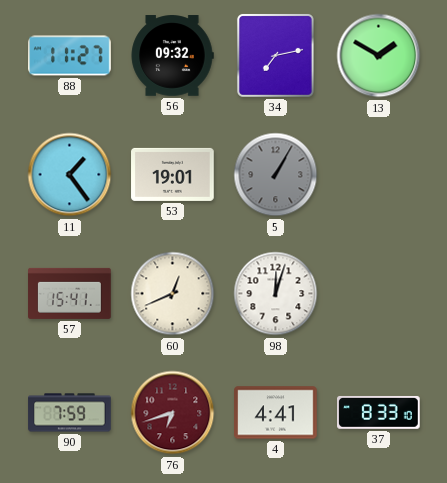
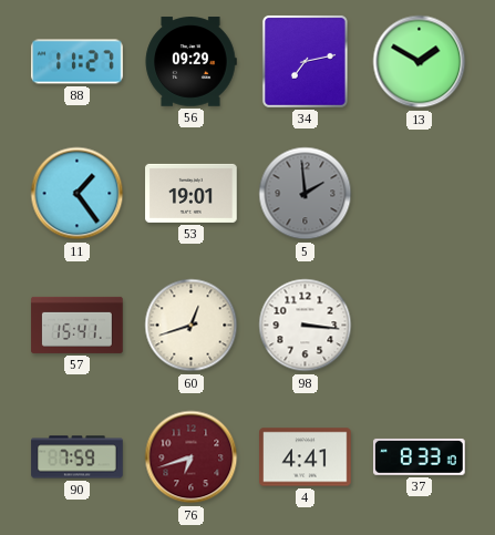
56: 09:32 -> 09:29 (190, 62)
5: 1:05 -> 1:59 (306, 194)
60: 12:41 -> 12:42 (192, 326)
98: 12:03 -> 3:16 (306, 326)
